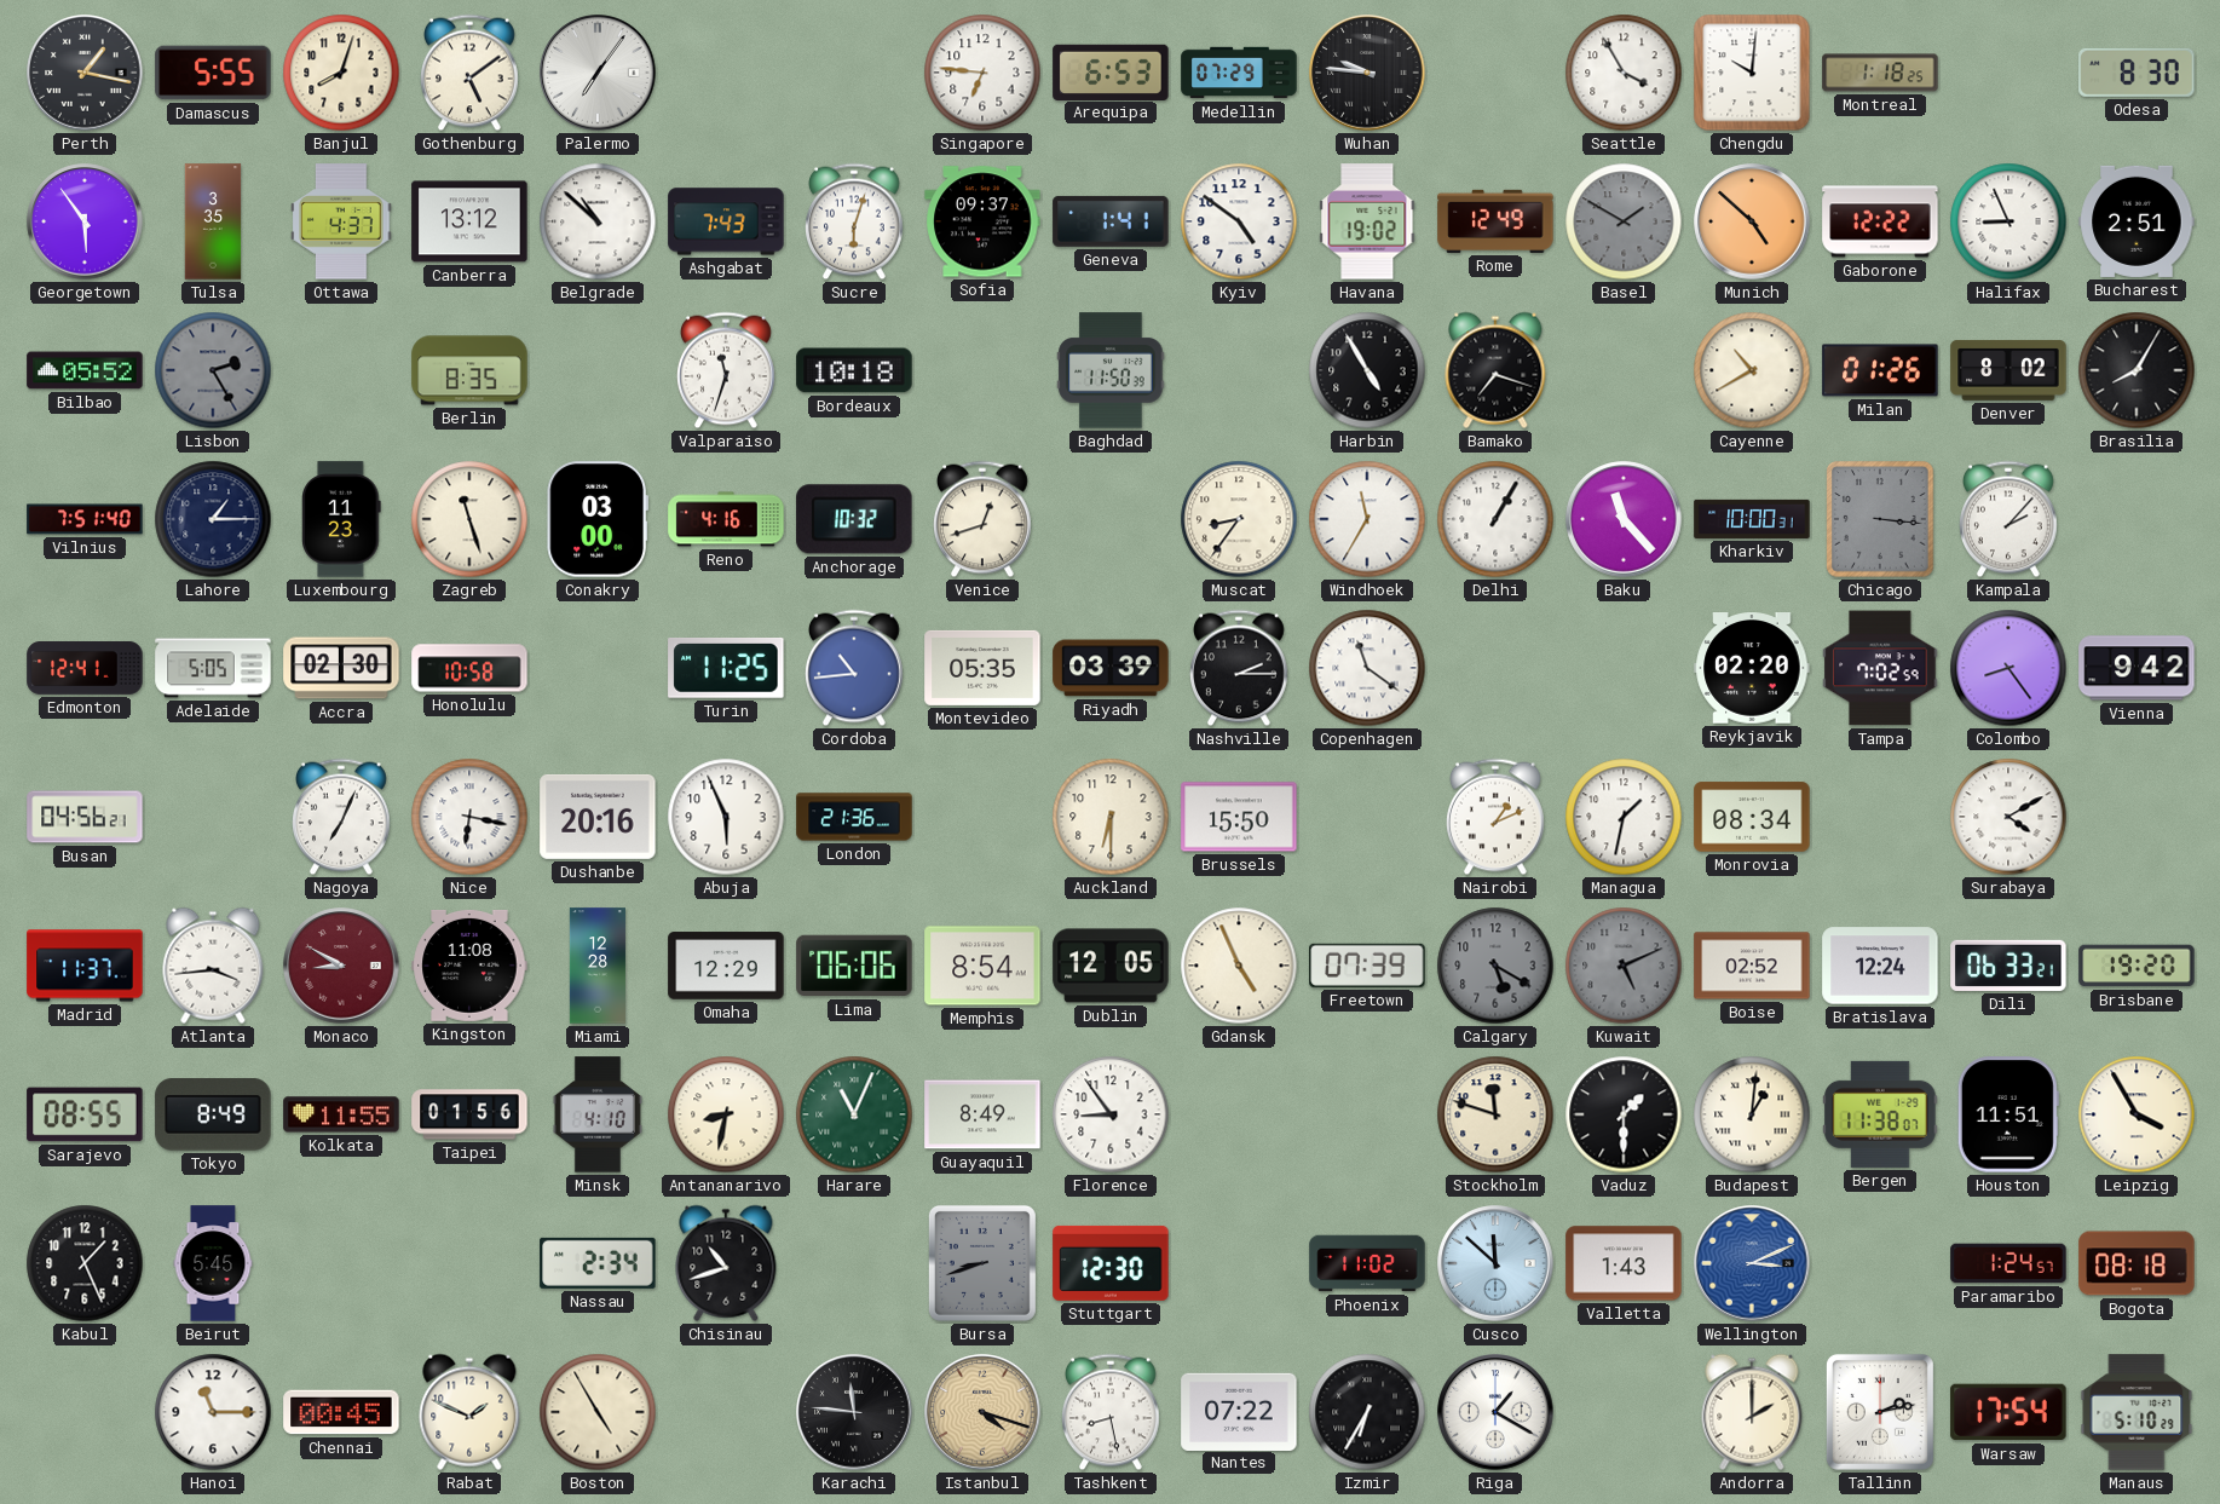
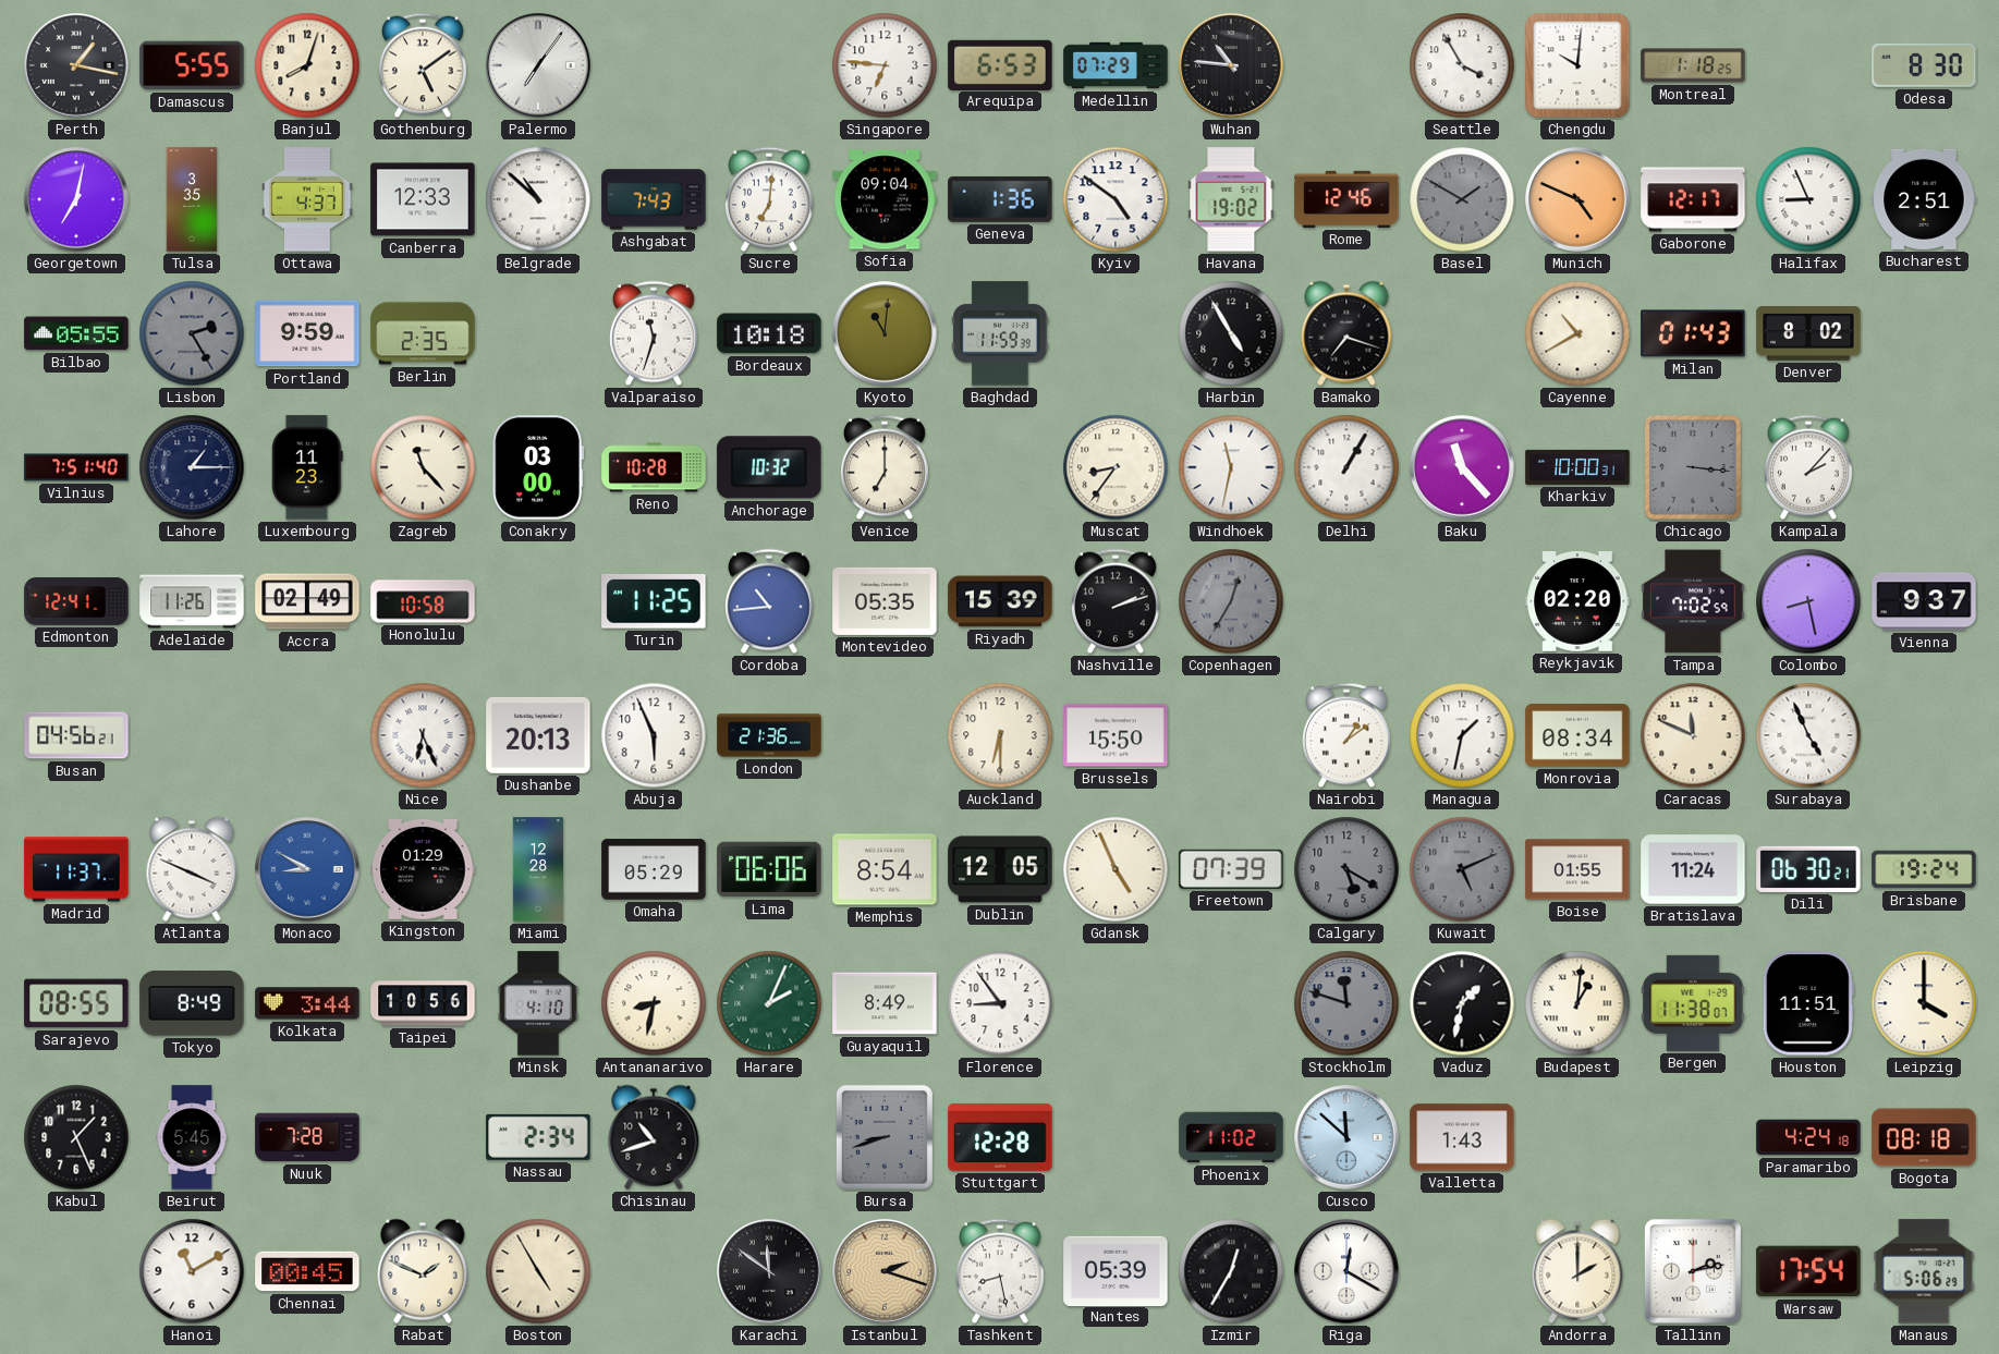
Wuhan: 9:46 -> 10:46 (1231, 65)
Georgetown: 5:54 -> 7:02 (76, 199)
Canberra: 13:12 -> 12:33 (423, 199)
Sucre: 6:03 -> 7:01 (770, 199)
Sofia: 09:37 -> 09:04 (885, 199)
Geneva: 1:41 -> 1:36 (1000, 199)
Rome: 12:49 -> 12:46 (1346, 199)
Munich: 4:52 -> 4:49 (1577, 199)
Gaborone: 12:22 -> 12:17 (1693, 199)
Bilbao: 05:52 -> 05:55 (76, 333)
Portland: none -> 9:59 (307, 333)
Berlin: 8:35 -> 2:35 (423, 333)
Kyoto: none -> 11:01 (885, 333)
Baghdad: 11:50 -> 11:59 (1000, 333)
Milan: 01:26 -> 01:43 (1693, 333)
Brasilia: 8:05 -> none (2137, 370)
Zagreb: 11:27 -> 11:23 (423, 467)
Reno: 4:16 -> 10:28 (654, 467)
Venice: 12:42 -> 7:00 (886, 467)
Windhoek: 11:35 -> 11:32 (1231, 467)
Adelaide: 5:05 -> 11:26 (192, 601)
Accra: 02:30 -> 02:49 (307, 601)
Riyadh: 03:39 -> 15:39 (1000, 601)
Nashville: 2:15 -> 2:12 (1117, 601)
Copenhagen: 11:21 -> 12:35 (1231, 601)
Copenhagen dial: white -> grey (1231, 601)
Colombo: 8:24 -> 8:28 (1808, 601)
Vienna: 9:42 -> 9:37 (1924, 601)
Nagoya: 7:04 -> none (342, 817)
Nice: 6:17 -> 6:26 (423, 735)
Dushanbe: 20:16 -> 20:13 (538, 735)
Nairobi: 1:11 -> 1:09 (1348, 735)
Caracas: none -> 11:49 (1693, 735)
Surabaya: 4:10 -> 4:56 (1808, 735)
Atlanta: 3:44 -> 3:49 (192, 869)
Monaco dial: burgundy -> blue (307, 869)
Kingston: 11:08 -> 01:29 (423, 869)
Omaha: 12:29 -> 05:29 (654, 869)
Boise: 02:52 -> 01:55 (1577, 869)
Bratislava: 12:24 -> 11:24 (1693, 869)
Dili: 06:33 -> 06:30 (1808, 869)
Brisbane: 19:20 -> 19:24 (1924, 869)
Kolkata: 11:55 -> 3:44 (307, 1003)
Taipei: 01:56 -> 10:56 (423, 1003)
Harare: 11:04 -> 2:04 (769, 1003)
Stockholm dial: cream -> grey (1346, 1003)
Vaduz: 1:30 -> 1:32 (1462, 1003)
Leipzig: 3:55 -> 4:00 (1924, 1003)
Nuuk: none -> 7:28 (307, 1137)
Stuttgart: 12:30 -> 12:28 (1000, 1137)
Wellington: 3:11 -> none (1752, 1263)
Paramaribo: 1:24 -> 4:24 (1808, 1137)
Hanoi: 11:15 -> 11:10 (192, 1271)
Karachi: 11:46 -> 11:51 (769, 1271)
Istanbul: 4:18 -> 2:18 (885, 1271)
Nantes: 07:22 -> 05:39 (1116, 1270)
Izmir: 6:35 -> 12:35 (1231, 1271)
Riga: 1:20 -> 12:20 (1346, 1271)
Manaus: 5:10 -> 5:06 (1924, 1271)
